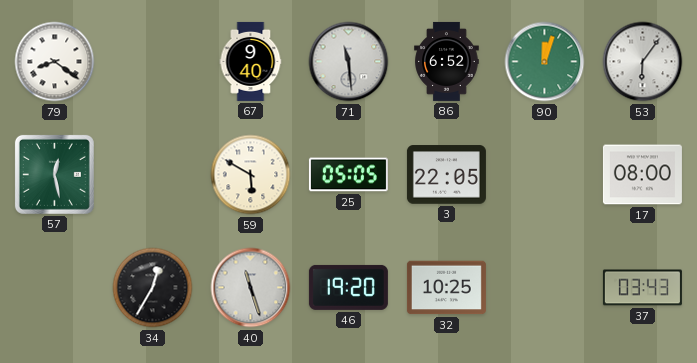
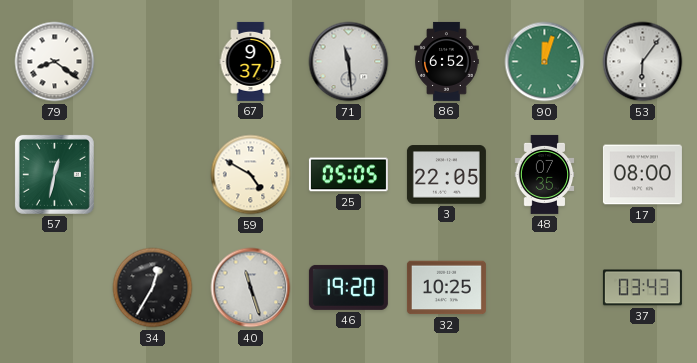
67: 9:40 -> 9:37 (251, 61)
57: 12:28 -> 12:32 (54, 174)
59: 5:50 -> 4:50 (251, 175)
48: none -> 07:35 (545, 174)
